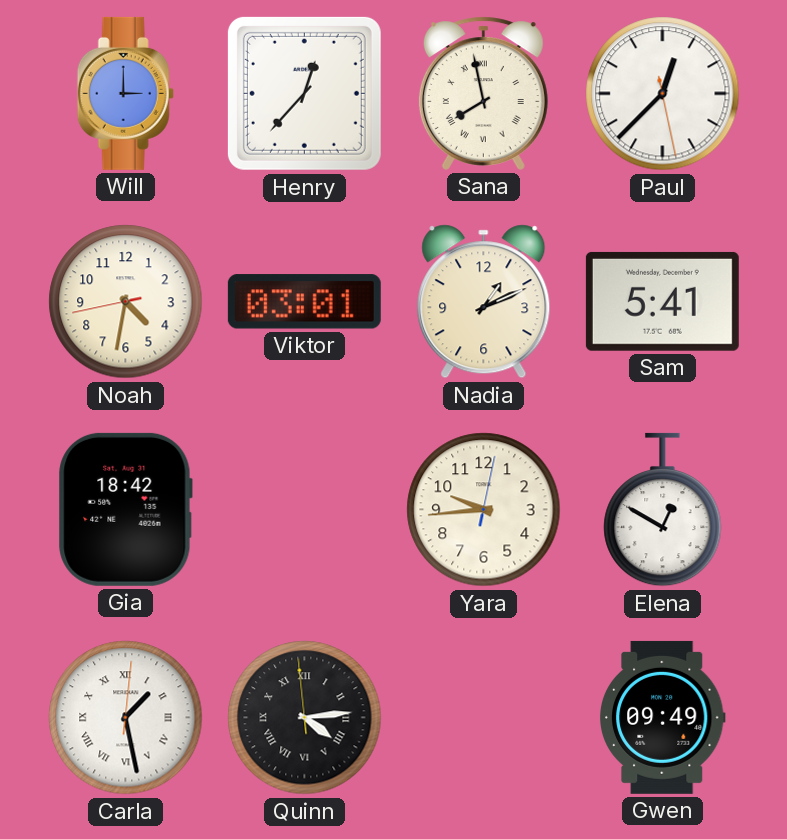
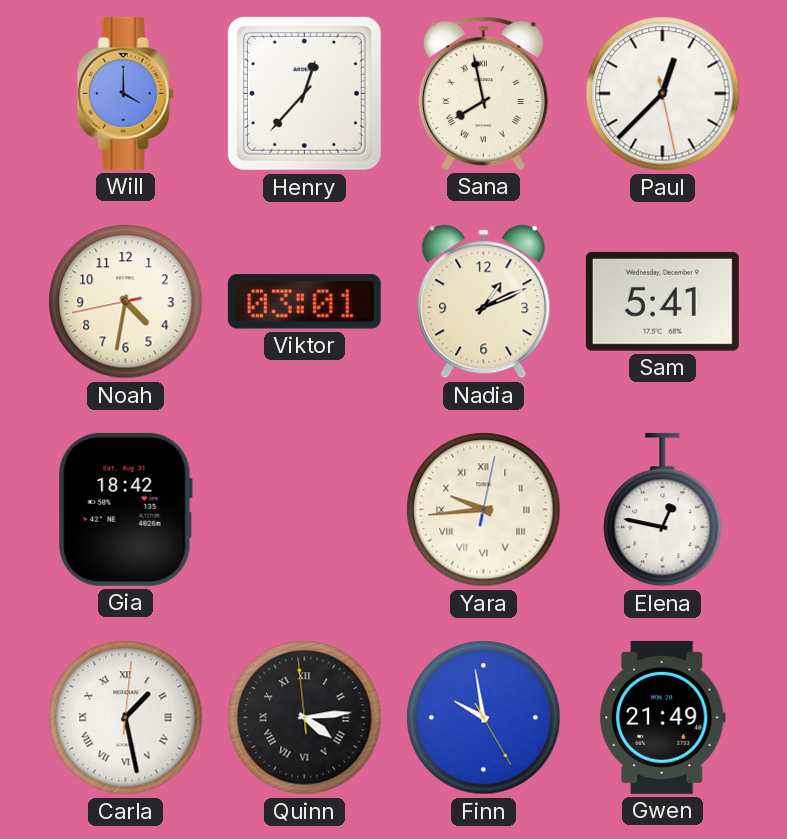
Will: 3:00 -> 4:00 (125, 93)
Yara numerals: Arabic -> Roman (484, 510)
Elena: 12:50 -> 12:47 (663, 510)
Finn: none -> 9:58 (484, 718)
Gwen: 09:49 -> 21:49 (662, 717)
